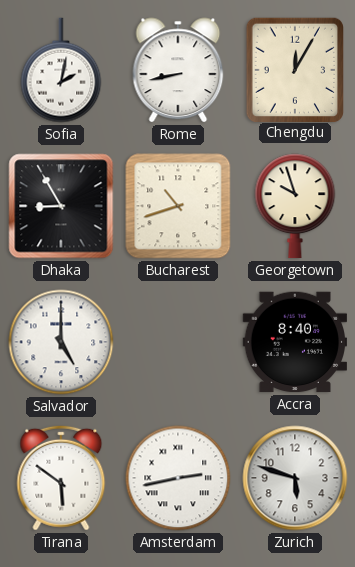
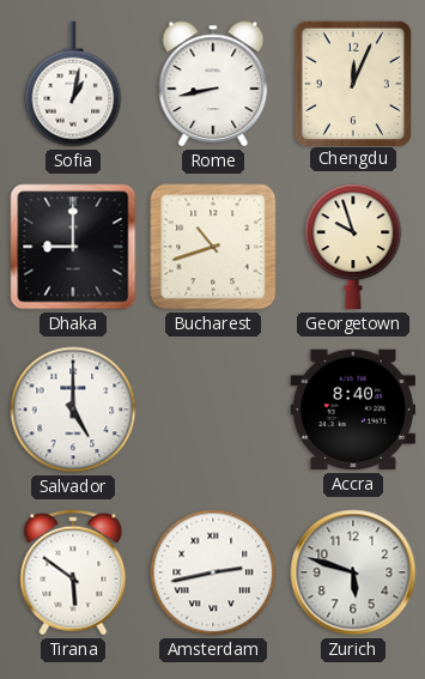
Sofia: 2:02 -> 1:02 (73, 84)
Chengdu: 12:05 -> 12:04 (352, 83)
Dhaka: 8:55 -> 9:00 (73, 247)
